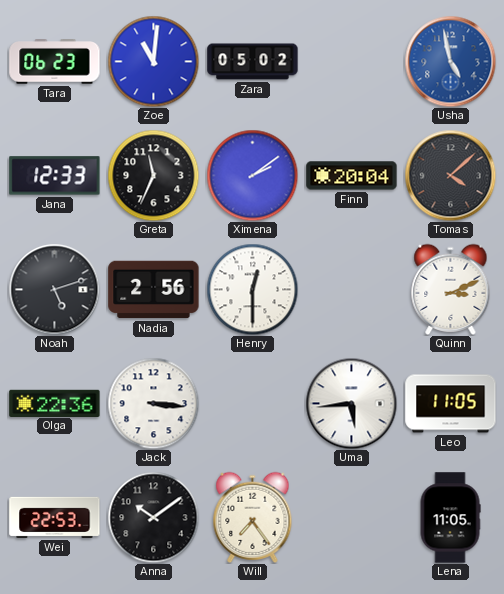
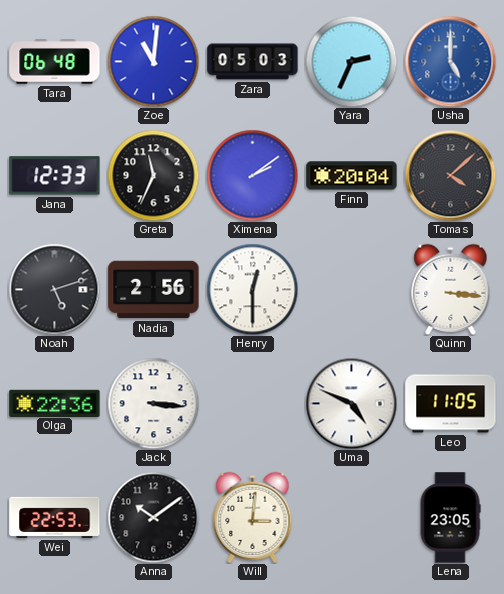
Tara: 06:23 -> 06:48 (55, 62)
Zara: 05:02 -> 05:03 (253, 62)
Yara: none -> 2:34 (351, 61)
Usha: 4:58 -> 5:00 (450, 61)
Quinn: 3:11 -> 3:16 (451, 289)
Uma: 5:44 -> 4:49 (351, 403)
Will: 7:24 -> 3:01 (253, 517)
Lena: 11:05 -> 23:05 (450, 518)
